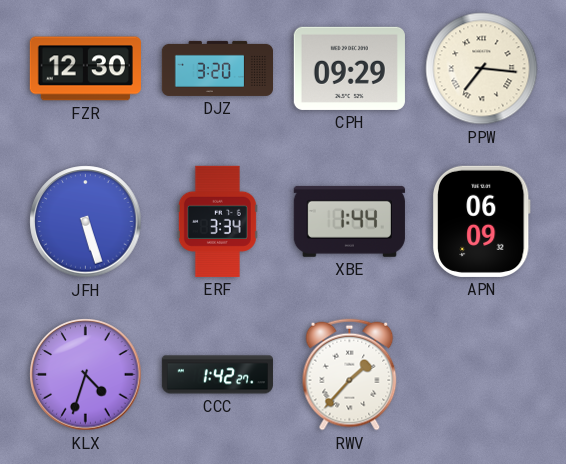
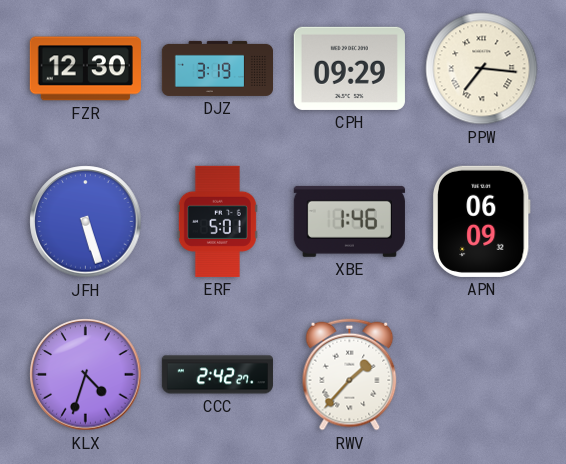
DJZ: 3:20 -> 3:19 (217, 68)
ERF: 3:34 -> 5:01 (217, 221)
XBE: 1:44 -> 1:46 (349, 221)
CCC: 1:42 -> 2:42 (217, 375)
